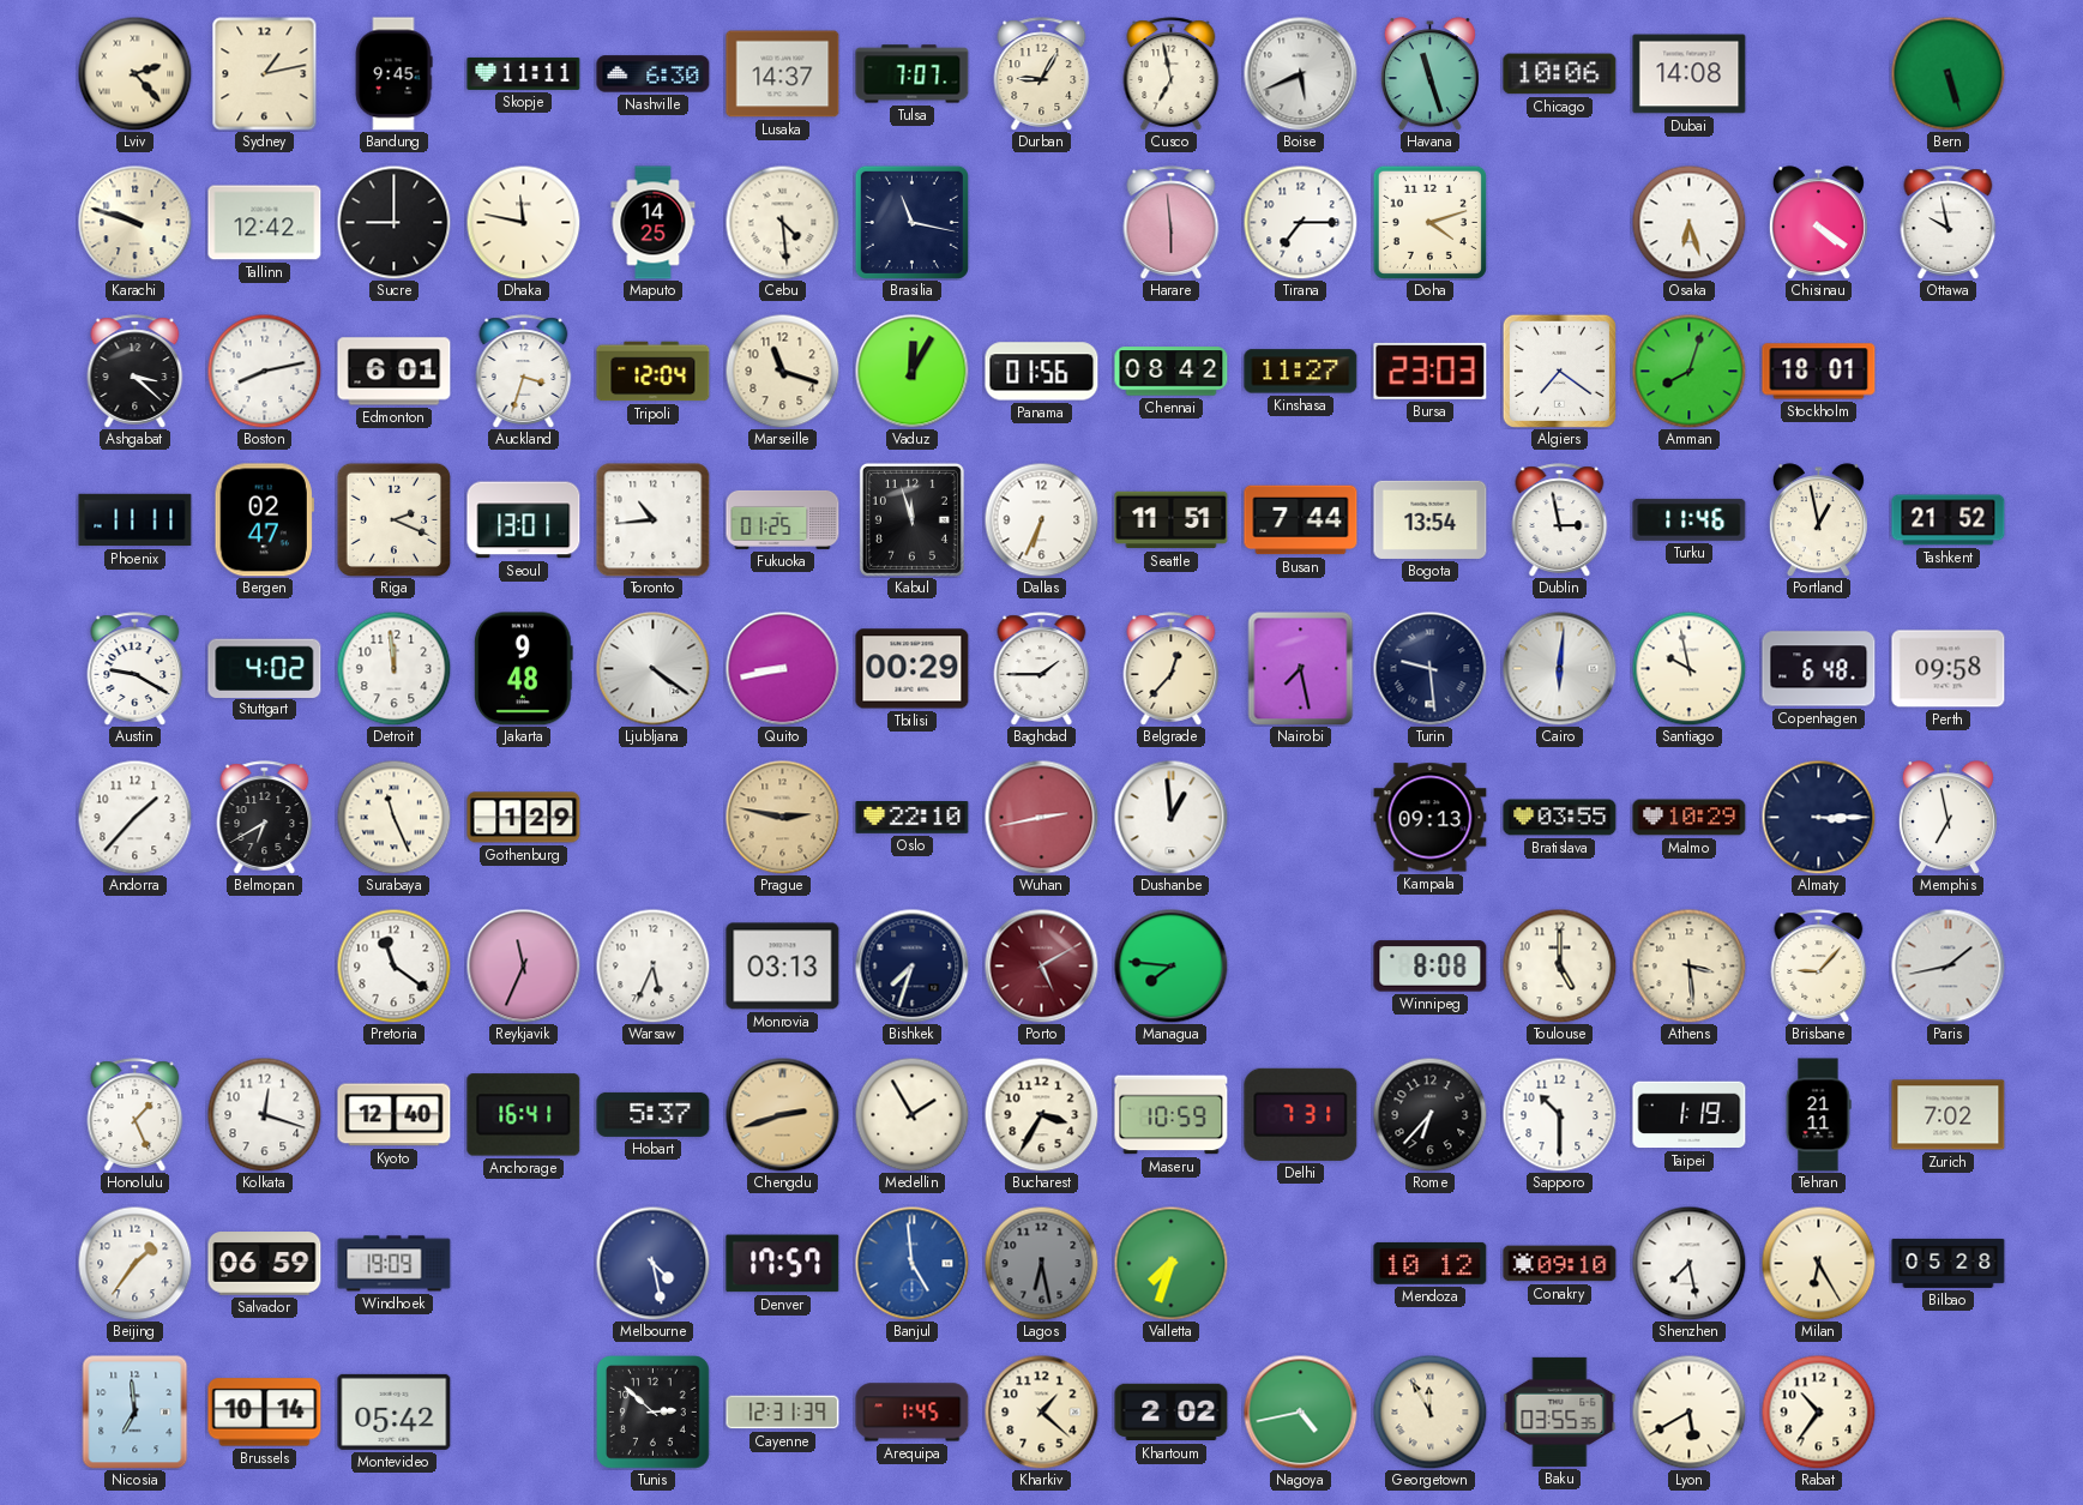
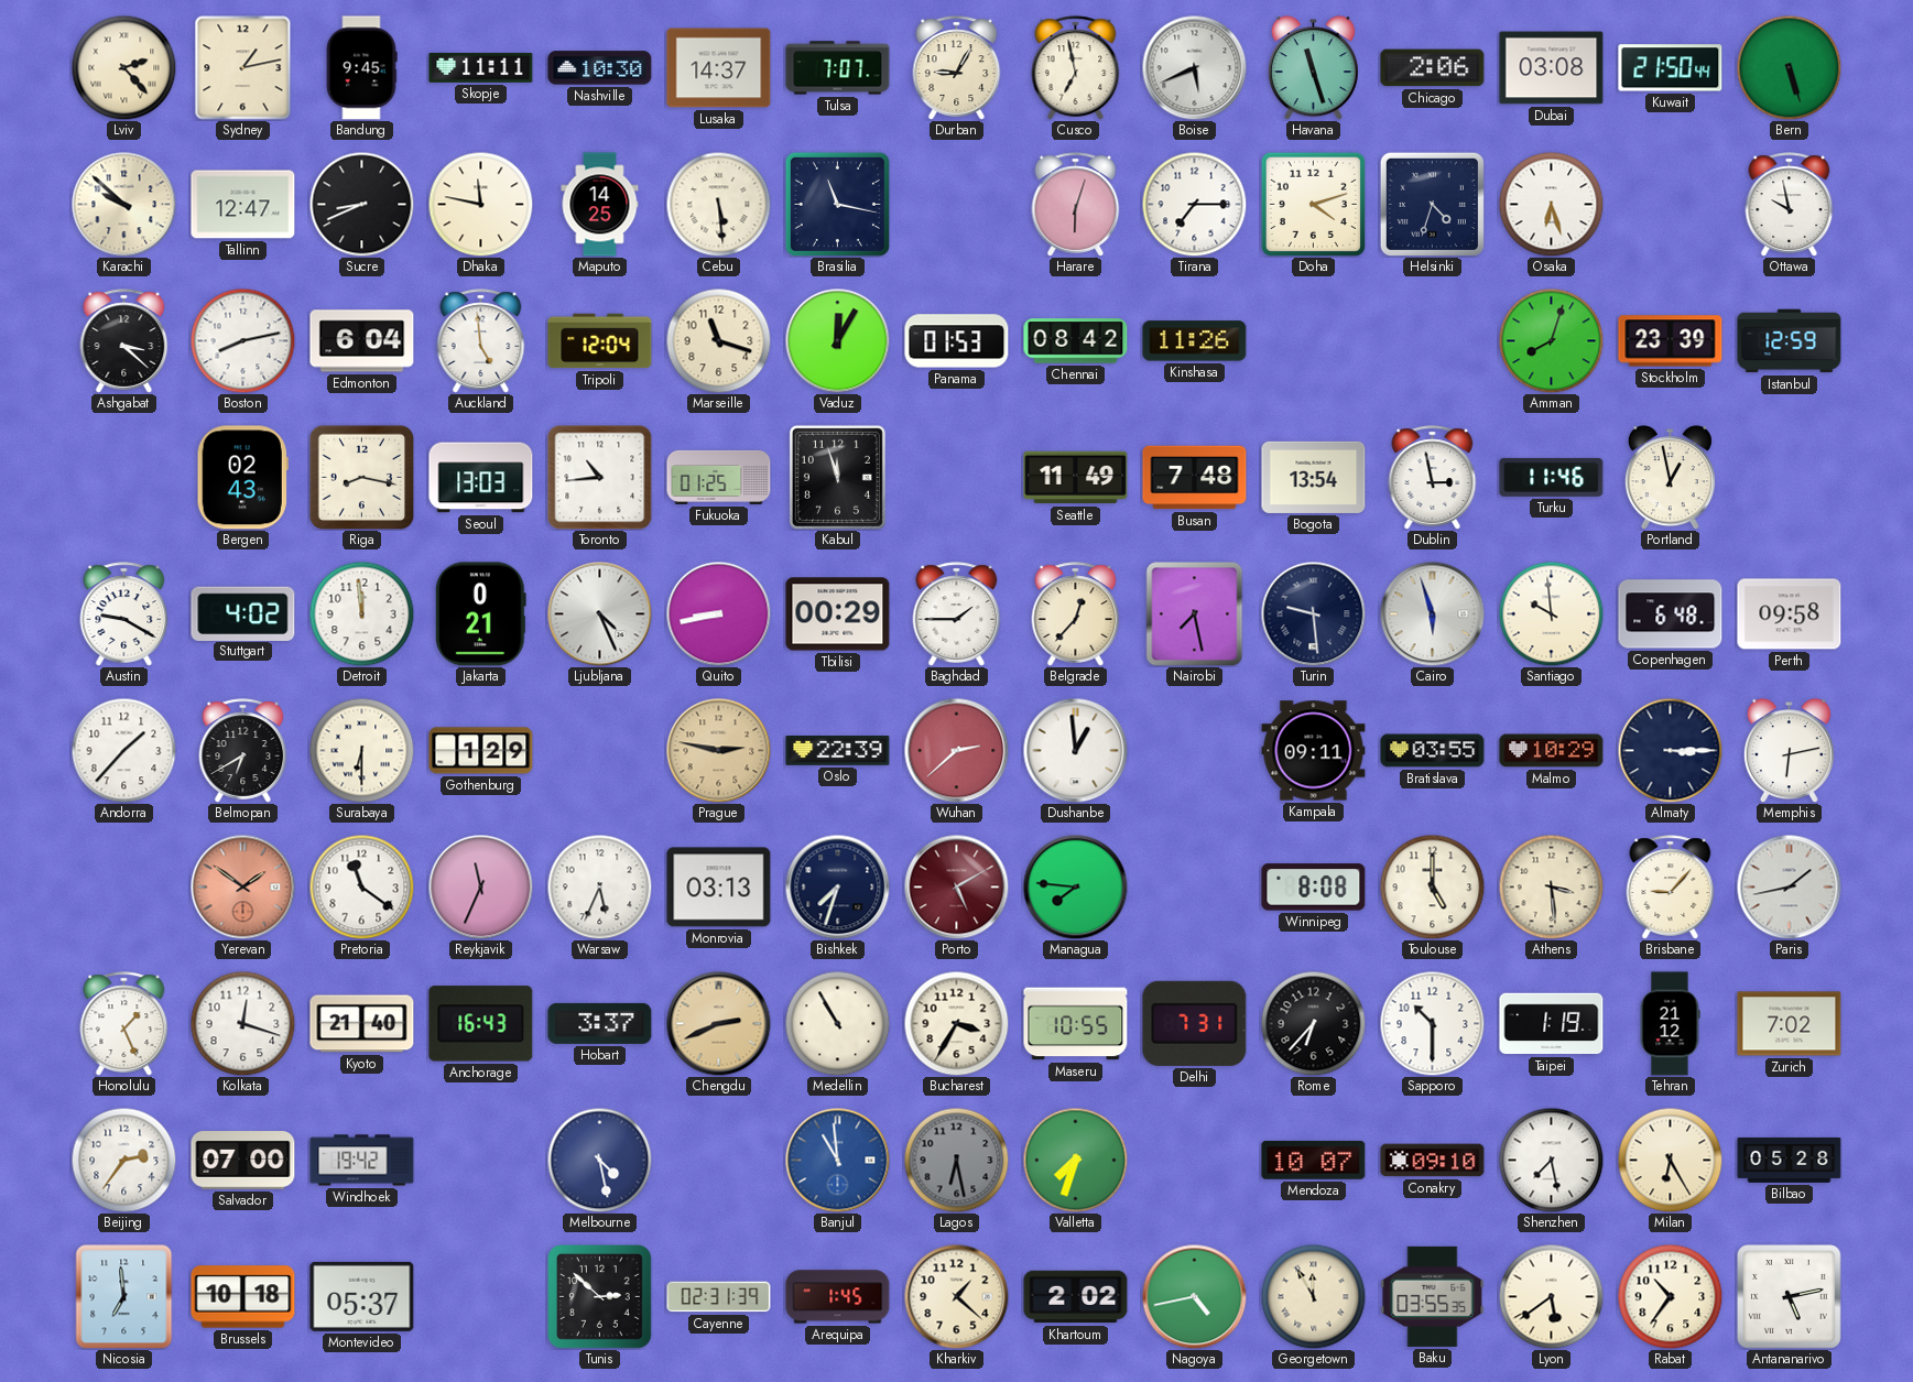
Nashville: 6:30 -> 10:30 (600, 68)
Chicago: 10:06 -> 2:06 (1433, 68)
Dubai: 14:08 -> 03:08 (1552, 68)
Kuwait: none -> 21:50 (1671, 68)
Karachi: 9:48 -> 9:52 (123, 204)
Tallinn: 12:42 -> 12:47 (243, 205)
Sucre: 9:00 -> 8:41 (361, 204)
Cebu: 4:29 -> 5:29 (718, 204)
Harare: 5:59 -> 6:03 (1076, 205)
Helsinki: none -> 4:33 (1432, 204)
Chisinau: 4:21 -> none (1818, 223)
Edmonton: 6:01 -> 6:04 (362, 341)
Auckland: 3:33 -> 4:59 (481, 341)
Panama: 01:56 -> 01:53 (957, 341)
Kinshasa: 11:27 -> 11:26 (1195, 341)
Bursa: 23:03 -> none (1431, 371)
Algiers: 7:21 -> none (1559, 371)
Stockholm: 18:01 -> 23:39 (1671, 341)
Istanbul: none -> 12:59 (1790, 341)
Phoenix: 11:11 -> none (136, 520)
Bergen: 02:47 -> 02:43 (242, 478)
Riga: 2:19 -> 8:17 (361, 477)
Seoul: 13:01 -> 13:03 (481, 478)
Dallas: 6:34 -> none (1041, 519)
Seattle: 11:51 -> 11:49 (1076, 478)
Busan: 7:44 -> 7:48 (1195, 478)
Tashkent: 21:52 -> none (1949, 520)
Jakarta: 9:48 -> 0:21 (480, 614)
Ljubljana: 4:21 -> 4:26 (599, 613)
Cairo: 6:01 -> 5:57 (1432, 613)
Santiago: 9:58 -> 9:59 (1551, 613)
Surabaya: 11:26 -> 6:30 (361, 750)
Oslo: 22:10 -> 22:39 (838, 751)
Wuhan: 2:43 -> 2:38 (956, 750)
Kampala: 09:13 -> 09:11 (1314, 751)
Memphis: 6:58 -> 6:13 (1789, 751)
Yerevan: none -> 1:51 (242, 886)
Kyoto: 12:40 -> 21:40 (362, 1024)
Anchorage: 16:41 -> 16:43 (481, 1024)
Hobart: 5:37 -> 3:37 (600, 1023)
Chengdu: 2:42 -> 2:41 (718, 1023)
Medellin: 1:55 -> 10:55 (837, 1023)
Maseru: 10:59 -> 10:55 (1076, 1024)
Tehran: 21:11 -> 21:12 (1670, 1024)
Beijing: 1:36 -> 2:36 (123, 1160)
Salvador: 06:59 -> 07:00 (243, 1161)
Windhoek: 19:09 -> 19:42 (362, 1161)
Denver: 17:57 -> none (783, 1264)
Banjul: 4:59 -> 10:59 (837, 1160)
Mendoza: 10:12 -> 10:07 (1314, 1160)
Brussels: 10:14 -> 10:18 (243, 1297)
Montevideo: 05:42 -> 05:37 (362, 1296)
Cayenne: 12:31 -> 02:31 (719, 1297)
Lyon: 5:40 -> 5:39 (1551, 1296)
Antananarivo: none -> 5:13 (1790, 1297)
